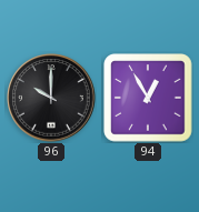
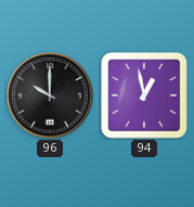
94: 12:55 -> 12:58 (144, 95)
